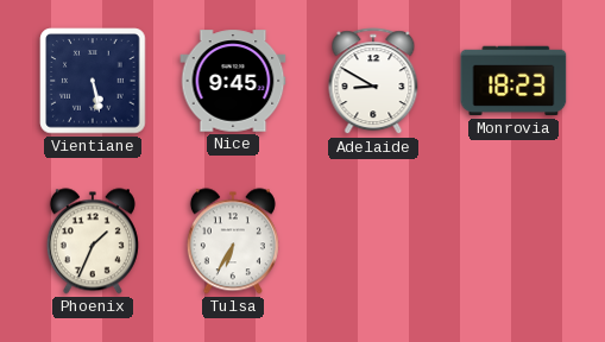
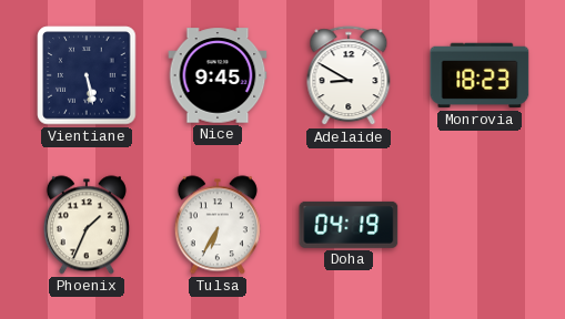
Doha: none -> 04:19 (349, 225)
